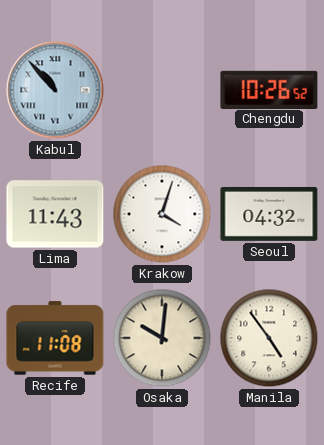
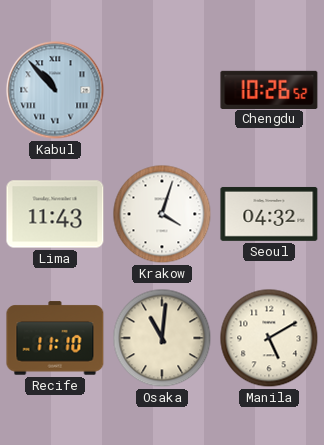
Recife: 11:08 -> 11:10 (55, 338)
Osaka: 10:01 -> 11:01 (162, 338)
Manila: 4:54 -> 5:10 (269, 338)
